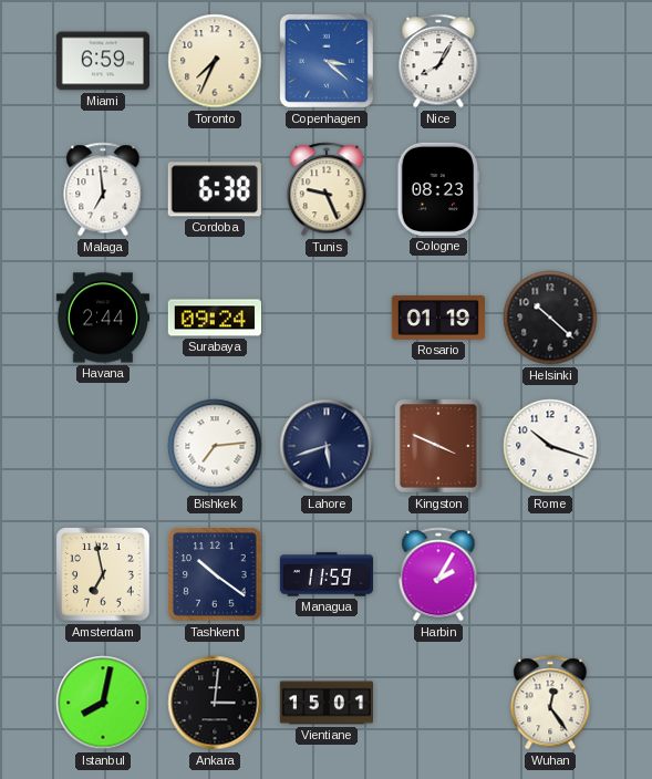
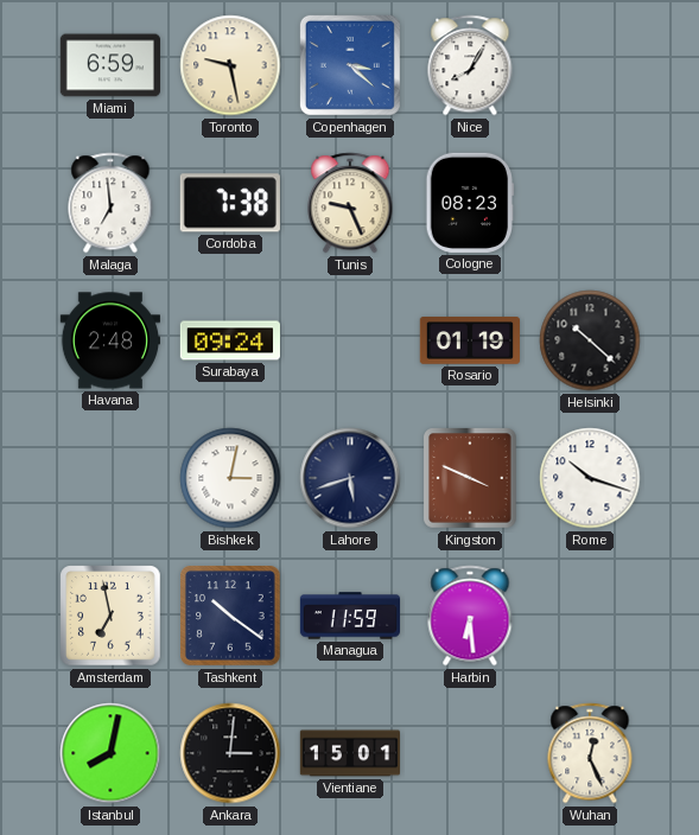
Toronto: 7:34 -> 9:28 (230, 65)
Cordoba: 6:38 -> 7:38 (230, 203)
Havana: 2:44 -> 2:48 (109, 340)
Bishkek: 7:14 -> 3:02 (230, 478)
Harbin: 2:05 -> 6:29 (470, 616)
Wuhan: 12:24 -> 12:26 (590, 753)
